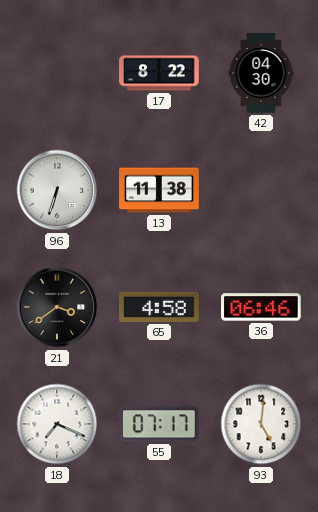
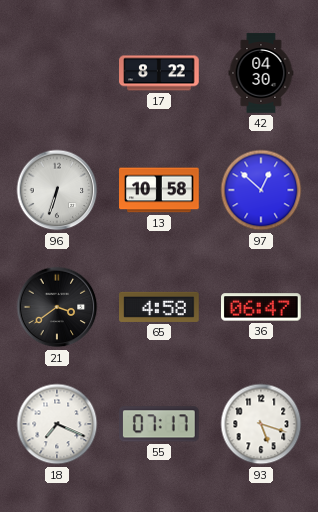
13: 11:38 -> 10:58 (159, 190)
97: none -> 12:52 (261, 190)
36: 06:46 -> 06:47 (262, 307)
93: 5:01 -> 5:18 (261, 424)
